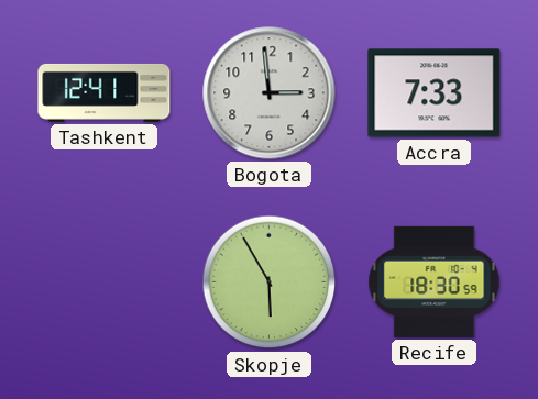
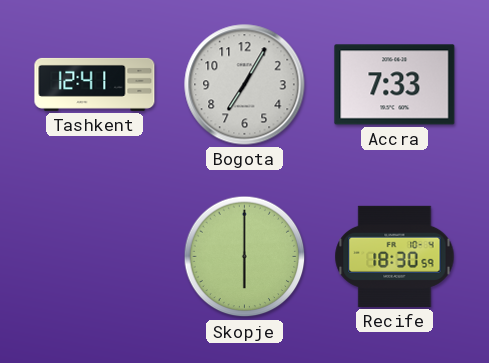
Bogota: 2:59 -> 7:05 (245, 85)
Skopje: 5:55 -> 6:00 (245, 257)
